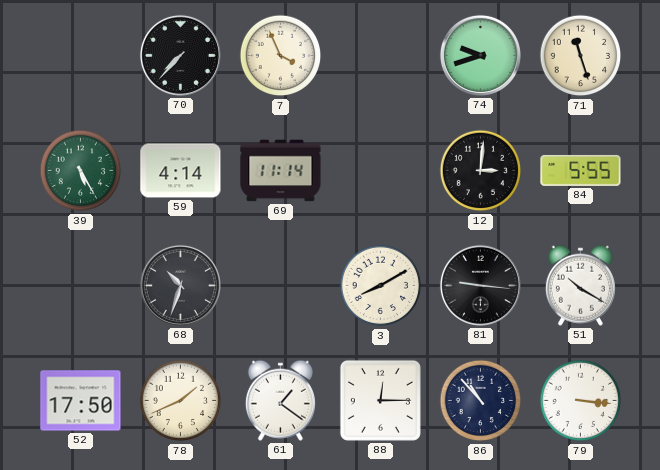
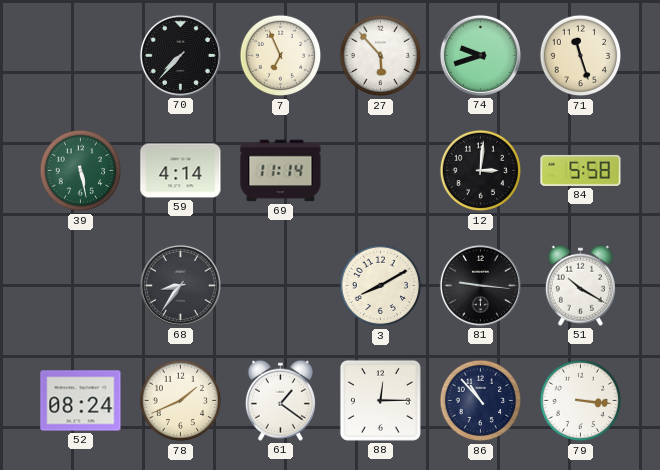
7: 3:56 -> 6:56 (281, 56)
27: none -> 5:53 (381, 56)
39: 5:25 -> 5:28 (81, 171)
84: 5:55 -> 5:58 (581, 170)
68: 10:33 -> 8:36 (180, 285)
52: 17:50 -> 08:24 (81, 401)
